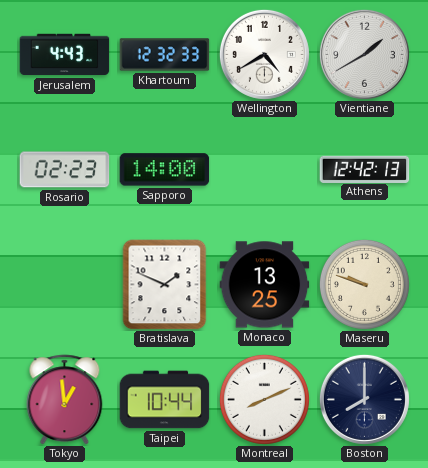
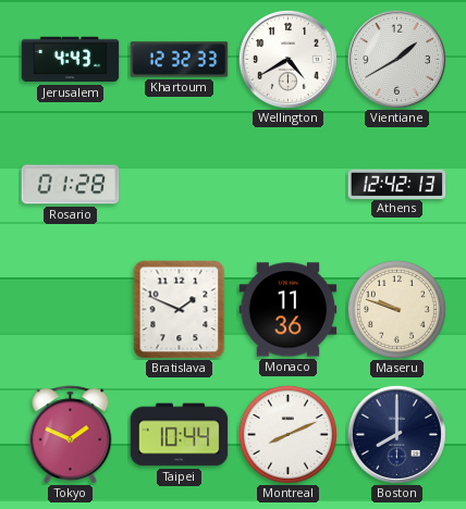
Rosario: 02:23 -> 01:28 (71, 185)
Sapporo: 14:00 -> none (165, 170)
Monaco: 13:25 -> 11:36 (289, 310)
Tokyo: 12:59 -> 1:49 (71, 435)
